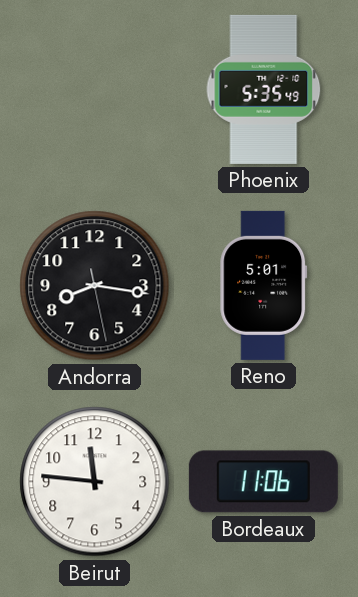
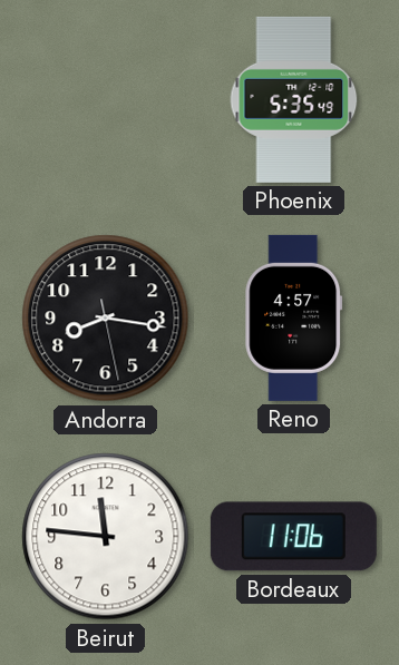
Reno: 5:01 -> 4:57 (294, 317)
